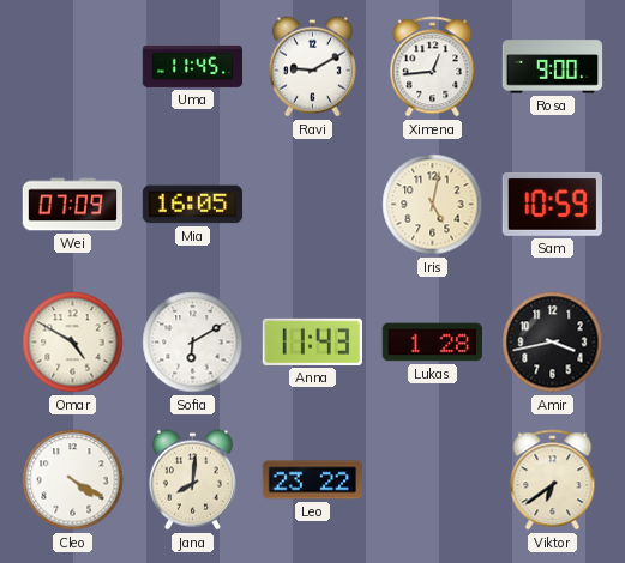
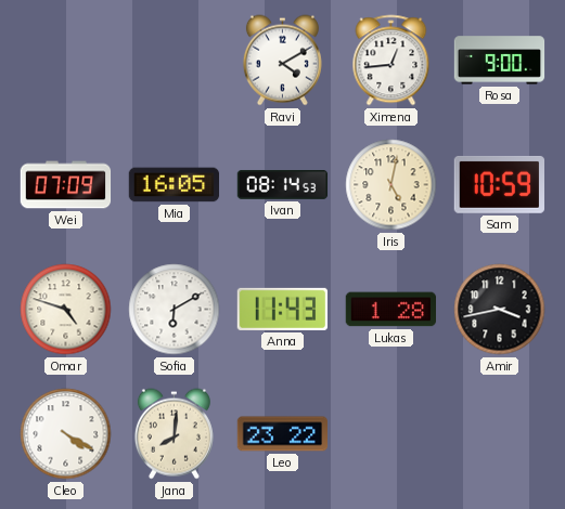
Uma: 11:45 -> none (193, 66)
Ravi: 9:10 -> 4:10 (282, 61)
Ivan: none -> 08:14 (283, 185)
Omar: 4:50 -> 4:48 (66, 310)
Viktor: 6:39 -> none (553, 480)
